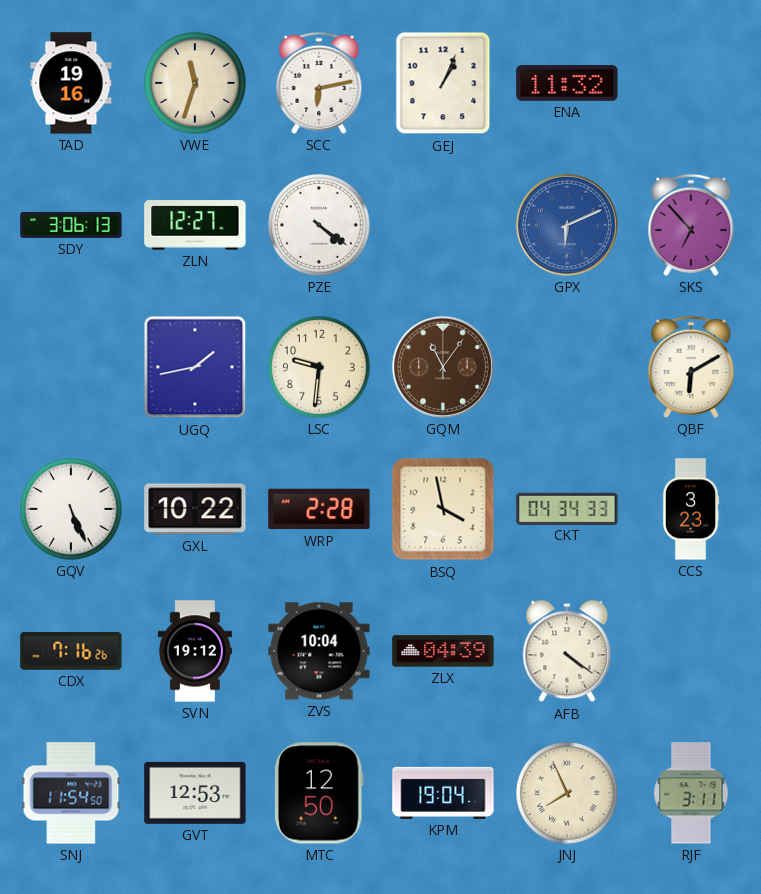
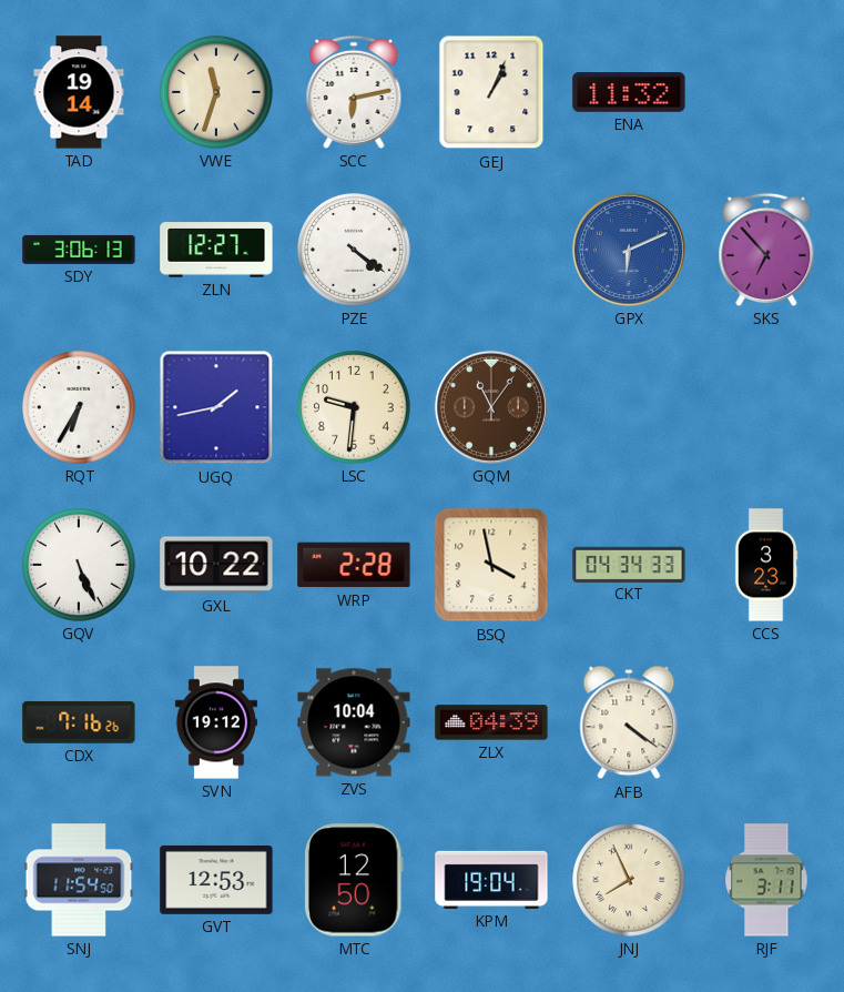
TAD: 19:16 -> 19:14 (79, 92)
RQT: none -> 6:35 (79, 407)
QBF: 6:10 -> none (691, 367)
